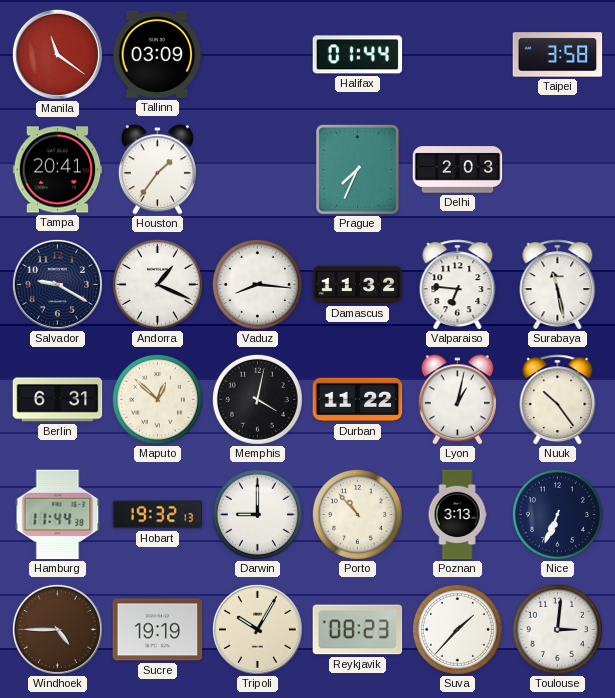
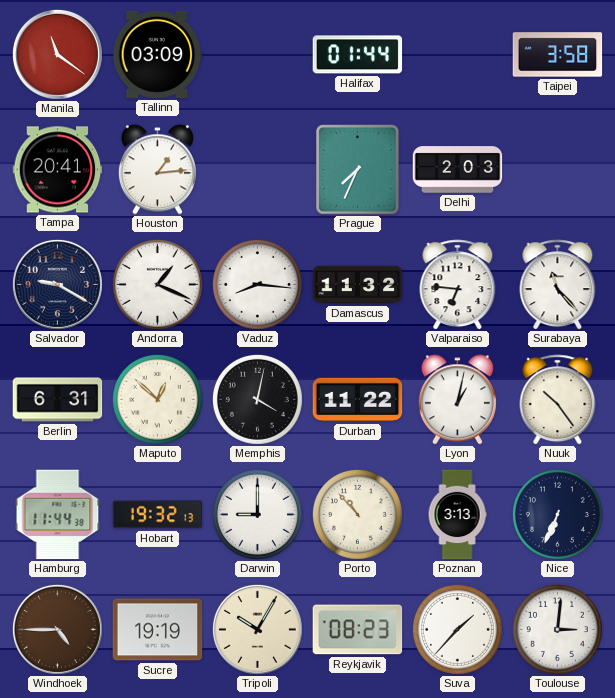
Houston: 1:36 -> 1:14 (157, 170)
Surabaya: 11:28 -> 11:23 (558, 285)
